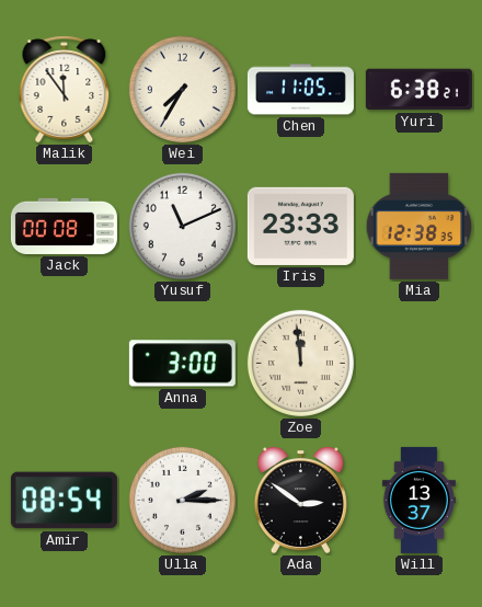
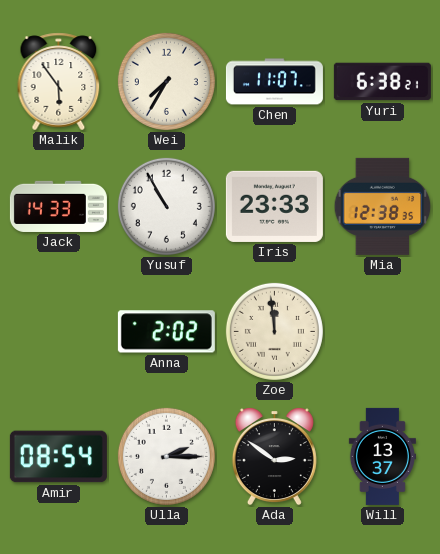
Malik: 11:54 -> 5:54 (59, 82)
Chen: 11:05 -> 11:07 (274, 82)
Jack: 00:08 -> 14:33 (58, 206)
Yusuf: 11:11 -> 10:55 (166, 206)
Anna: 3:00 -> 2:02 (166, 332)
